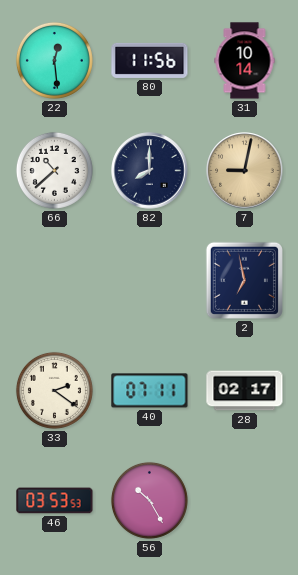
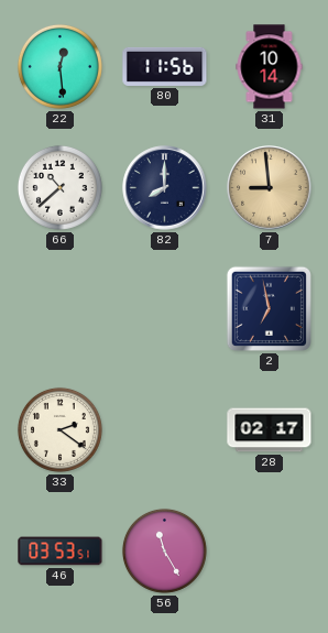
7: 9:02 -> 8:59 (270, 188)
40: 07:11 -> none (150, 391)
46: 03:53:53 -> 03:53:51 (61, 552)
56: 10:25 -> 11:25 (164, 550)
